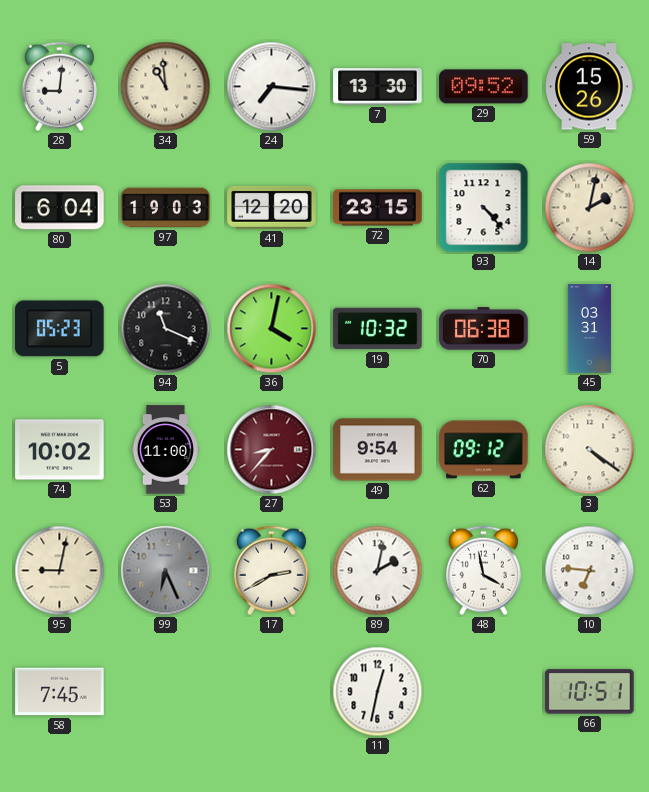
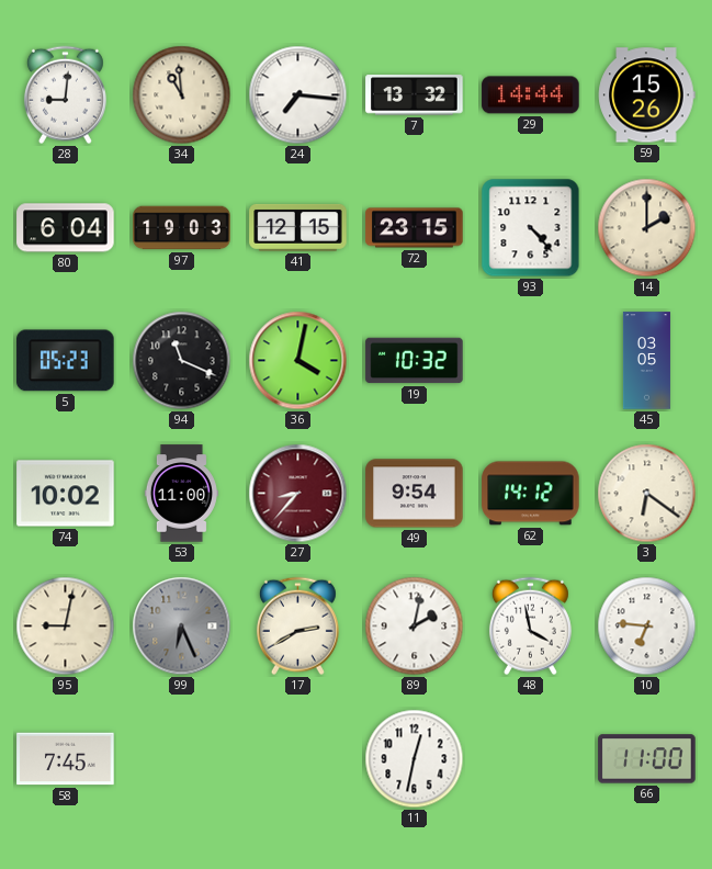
7: 13:30 -> 13:32 (415, 95)
29: 09:52 -> 14:44 (531, 95)
41: 12:20 -> 12:15 (298, 227)
14: 2:02 -> 2:00 (647, 228)
70: 06:38 -> none (484, 329)
45: 03:31 -> 03:05 (646, 361)
62: 09:12 -> 14:12 (531, 494)
3: 4:21 -> 6:21 (647, 494)
66: 10:51 -> 11:00 (647, 759)
